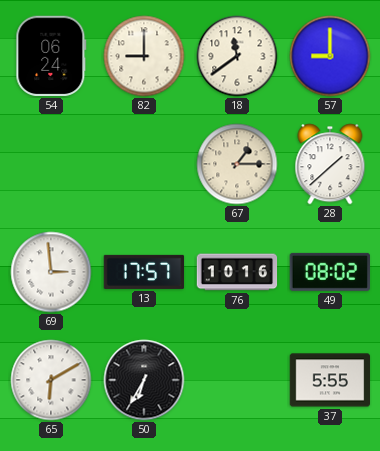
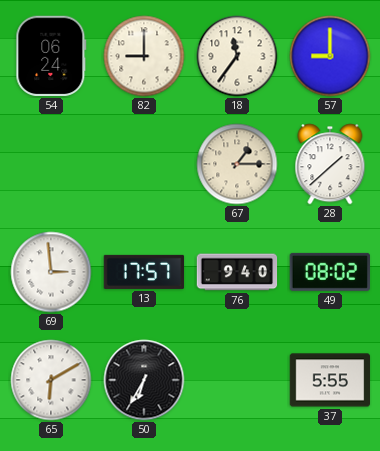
18: 11:39 -> 11:36 (237, 56)
76: 10:16 -> 9:40 (237, 272)
